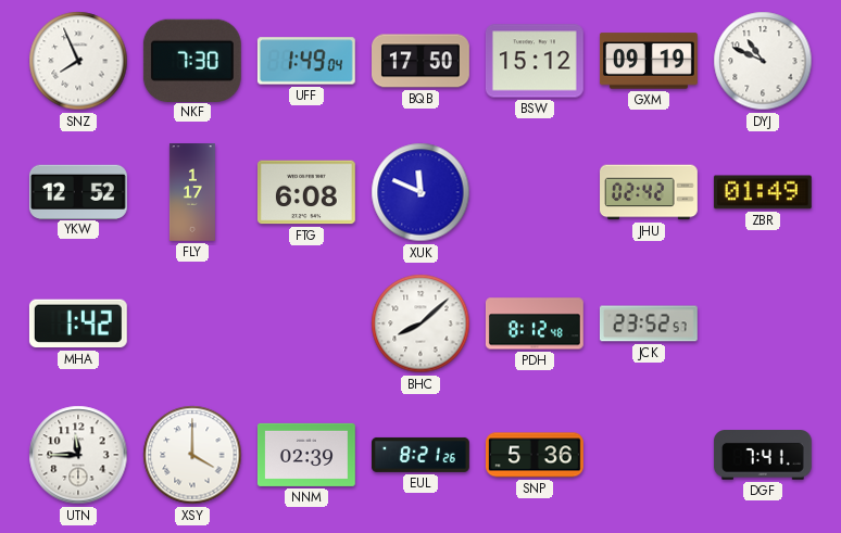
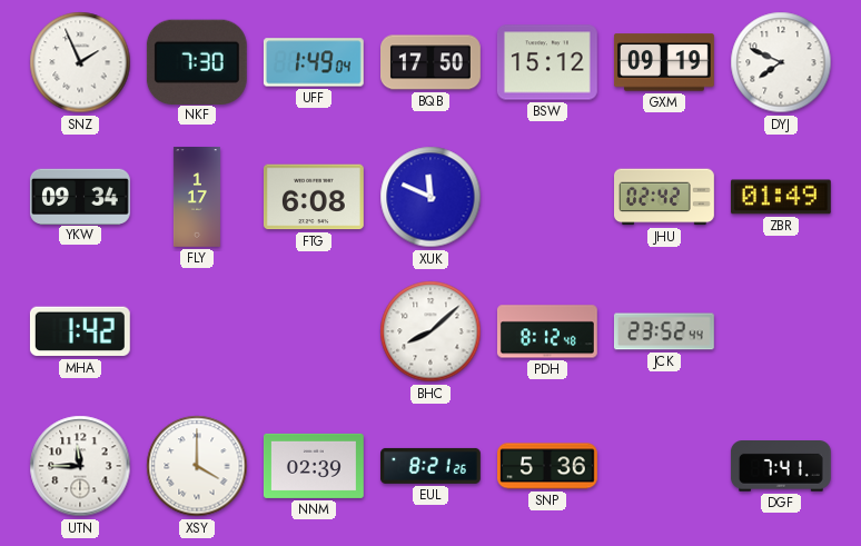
SNZ: 7:56 -> 1:56 (80, 62)
DYJ: 10:49 -> 7:49 (781, 62)
YKW: 12:52 -> 09:34 (80, 196)
JCK: 23:52:57 -> 23:52:44 (664, 331)
